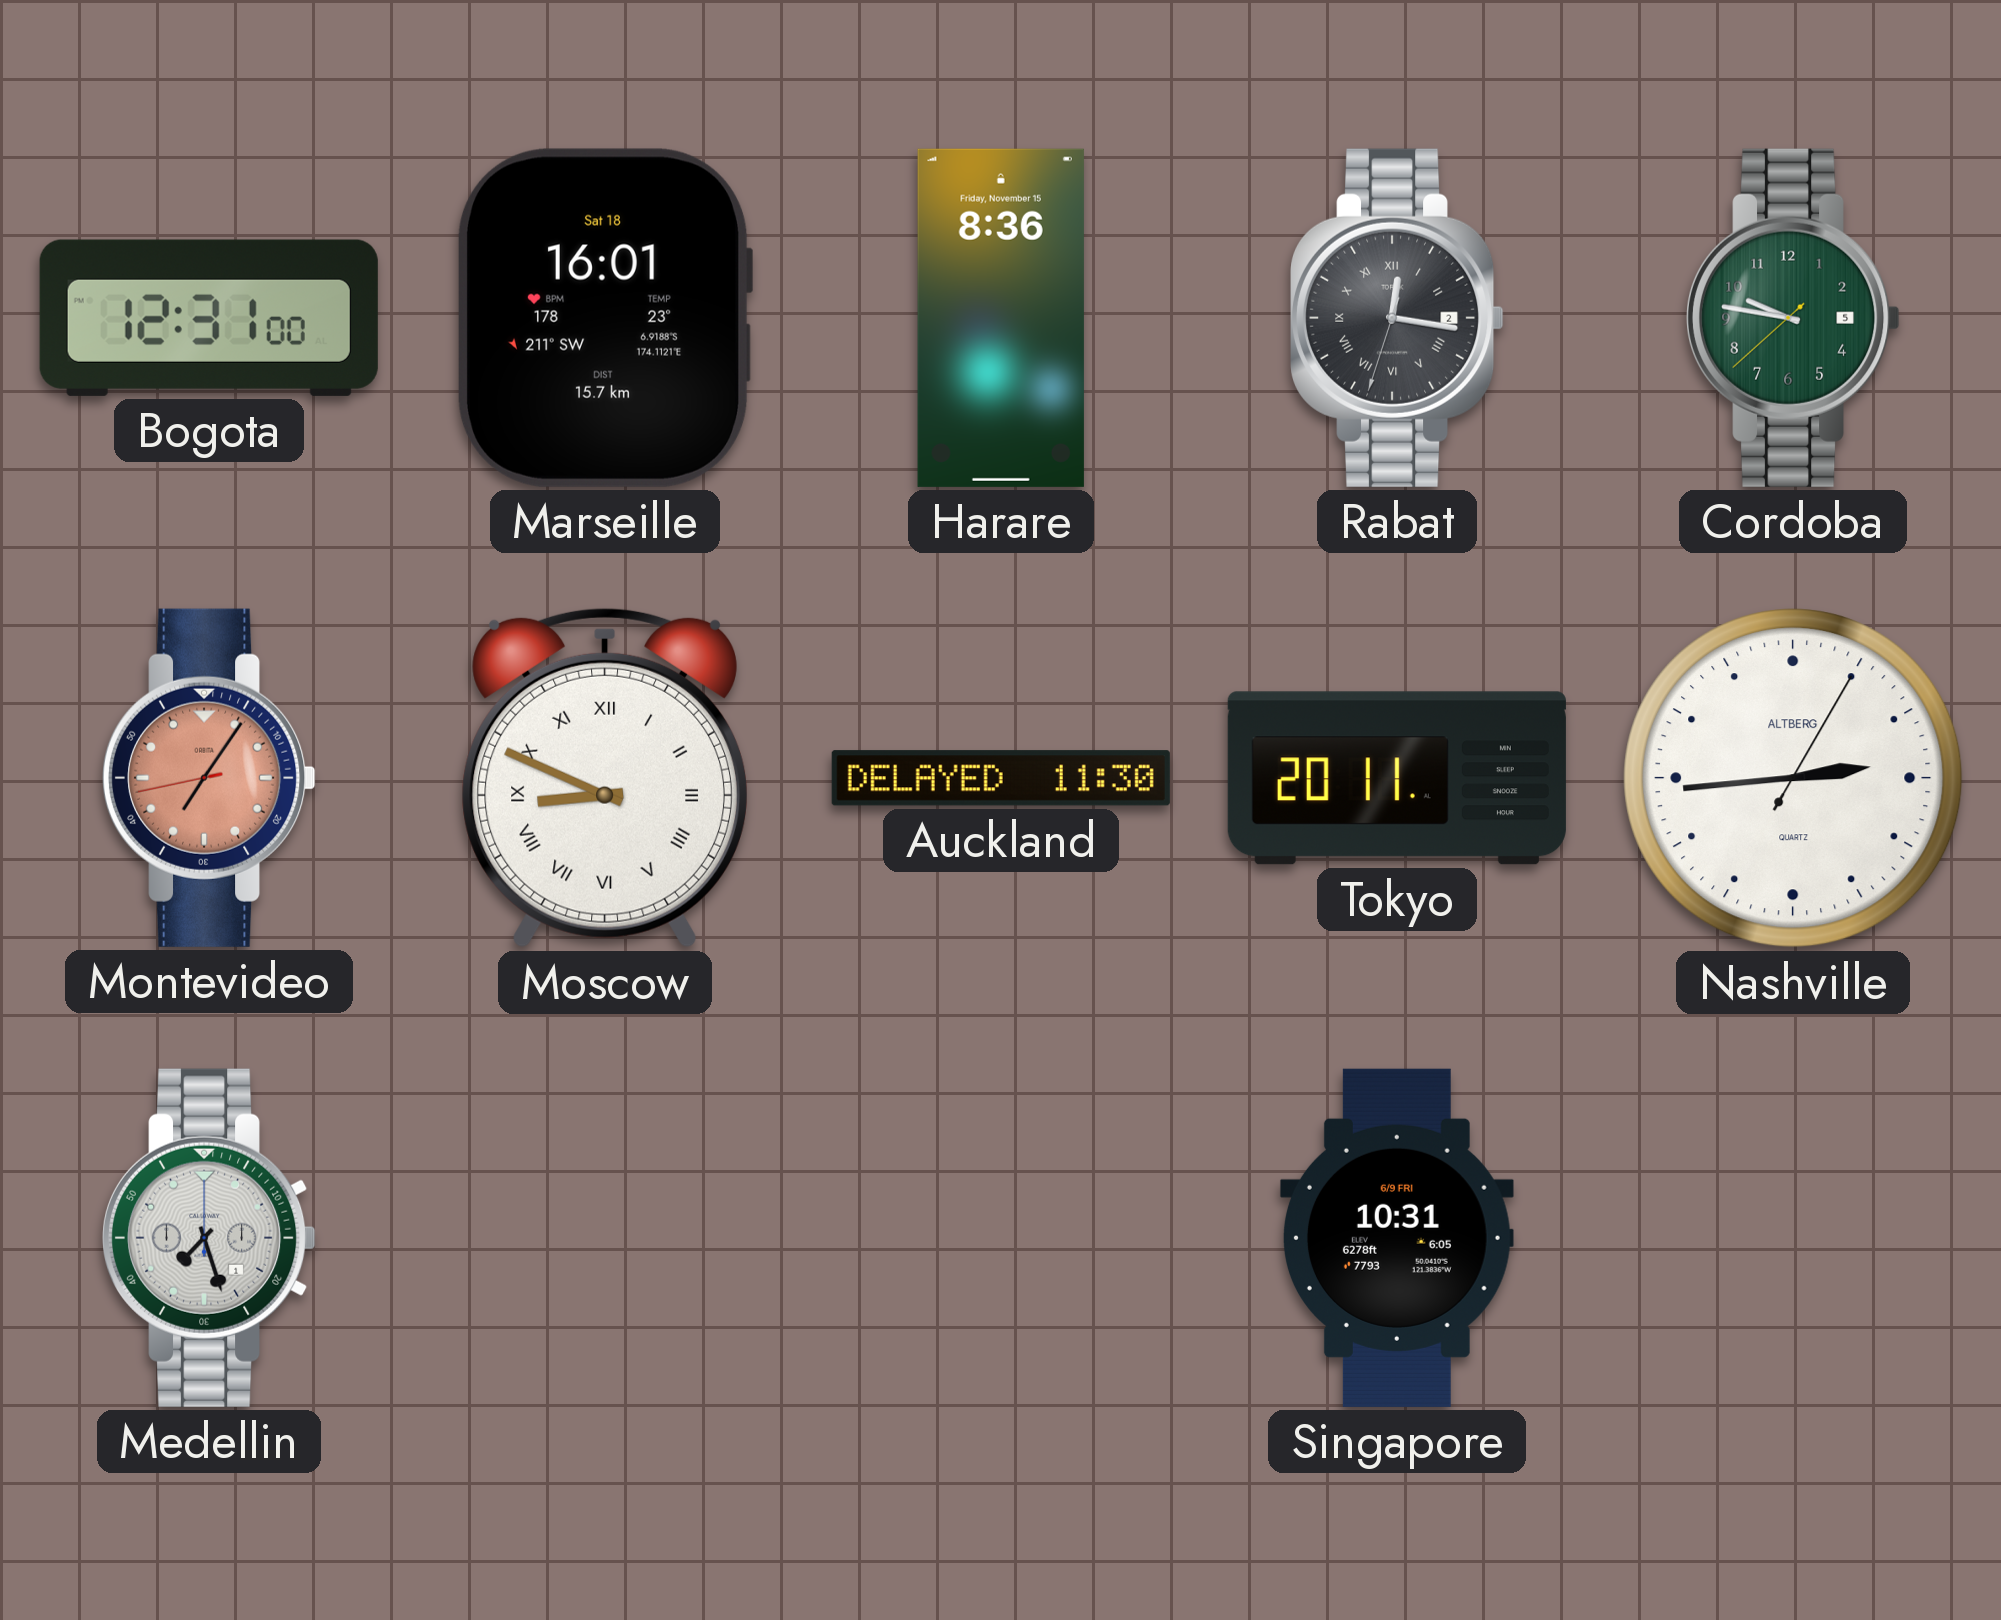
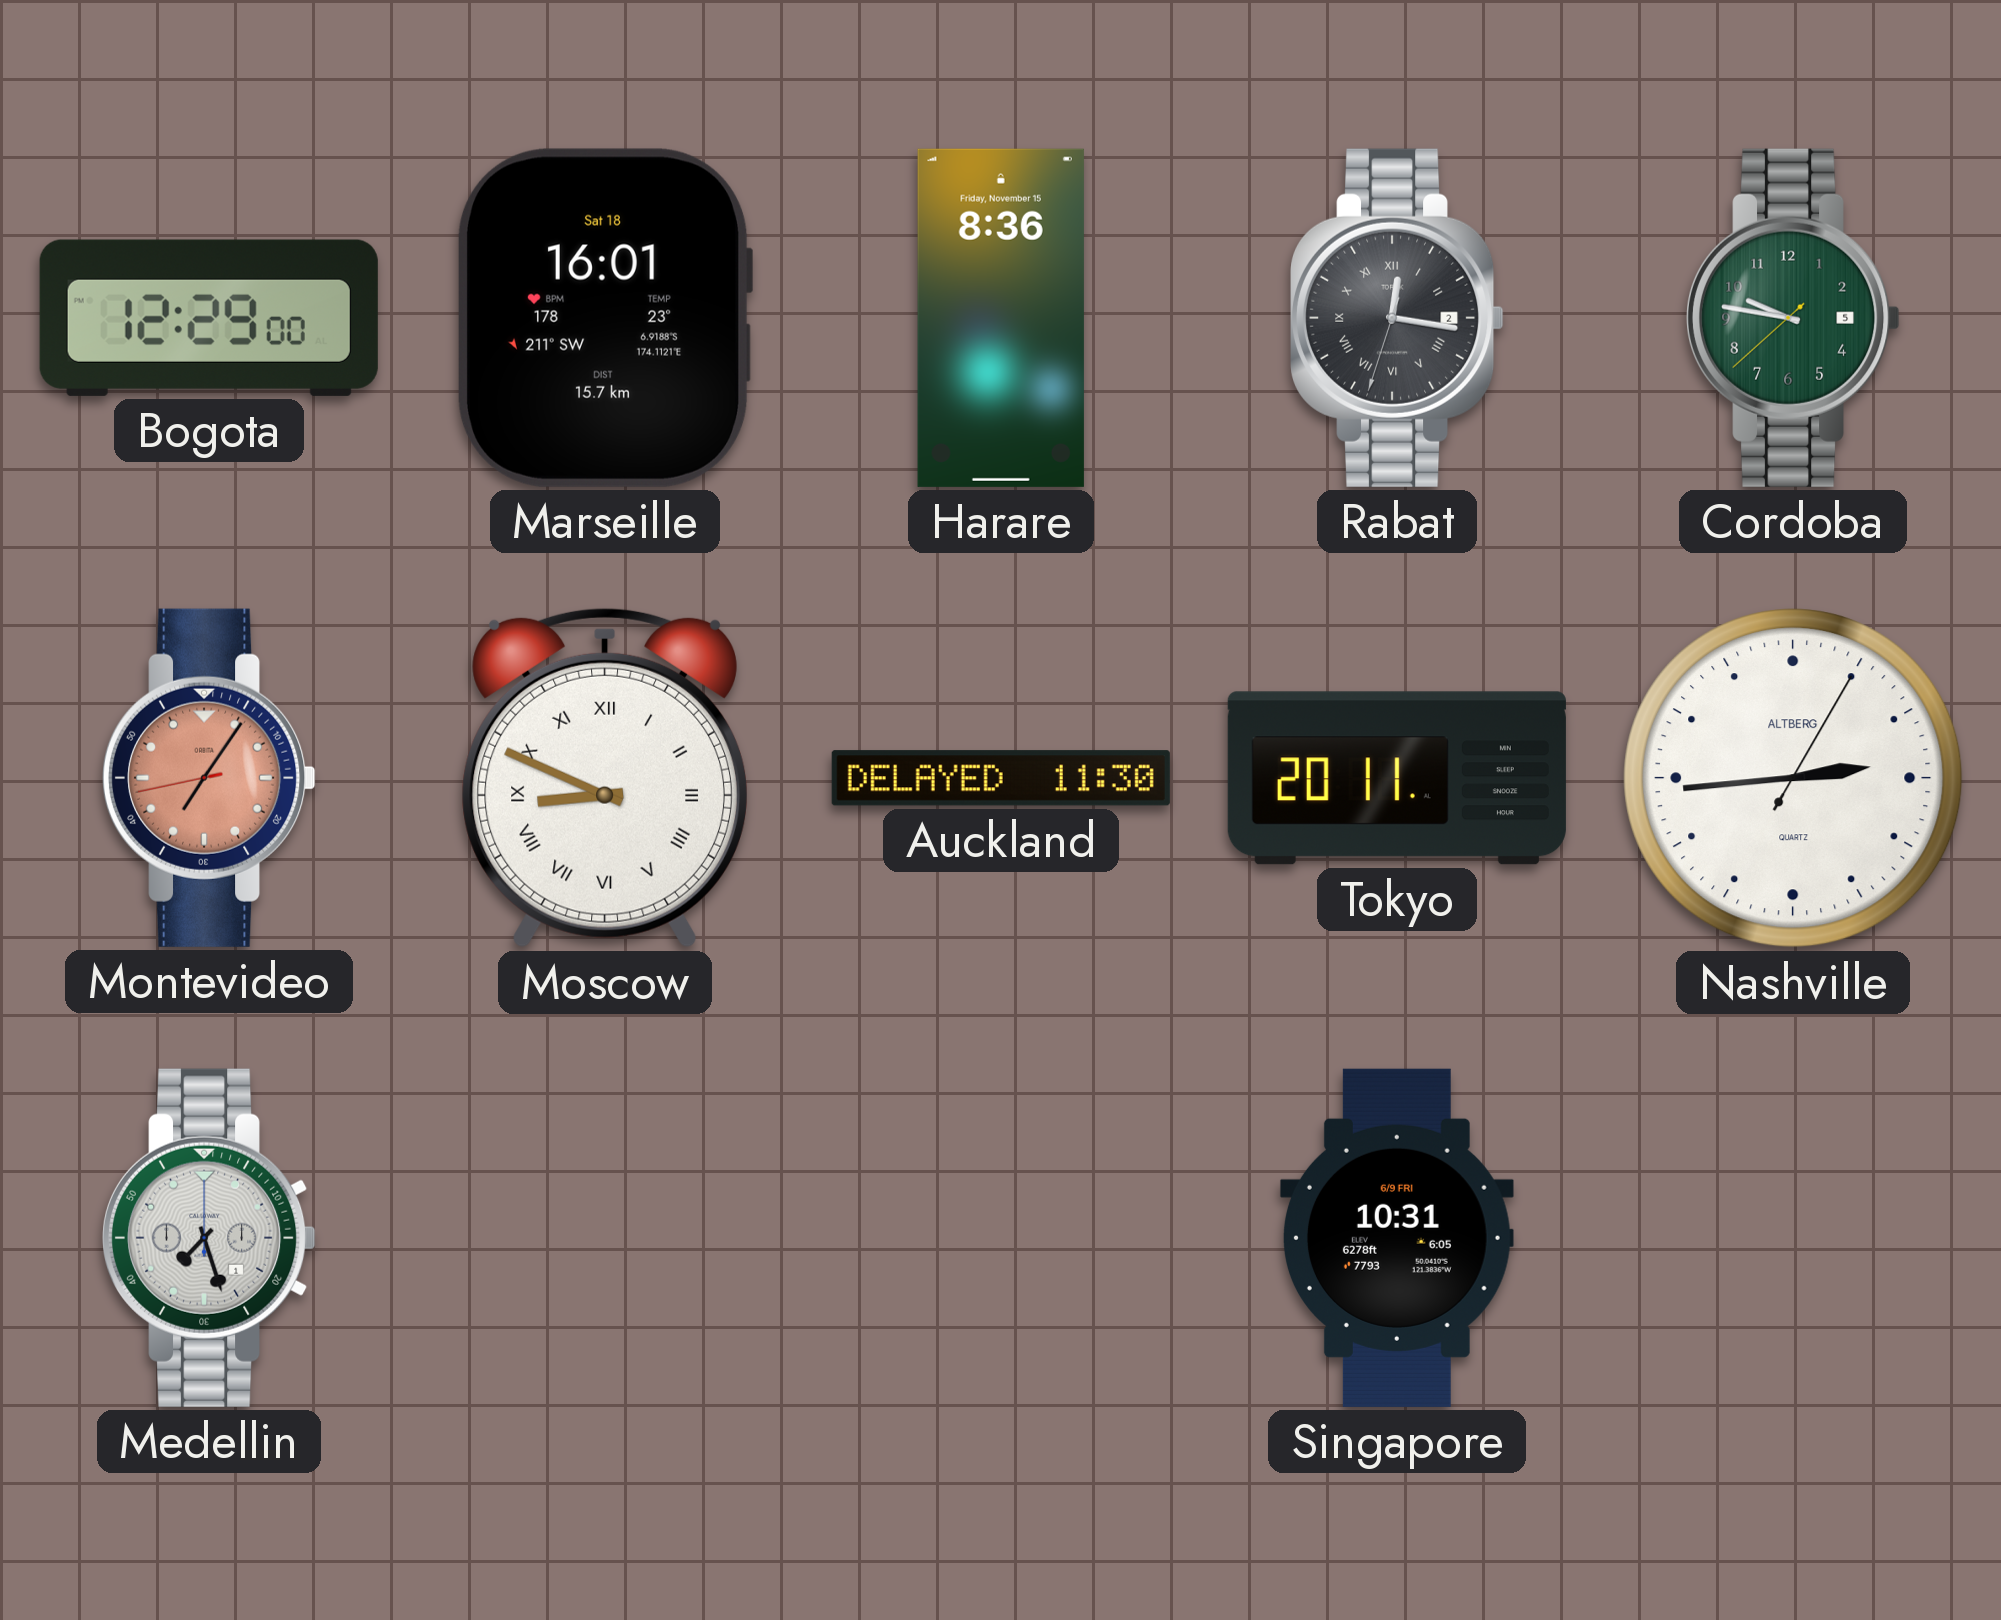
Bogota: 12:31 -> 12:29 (209, 318)
